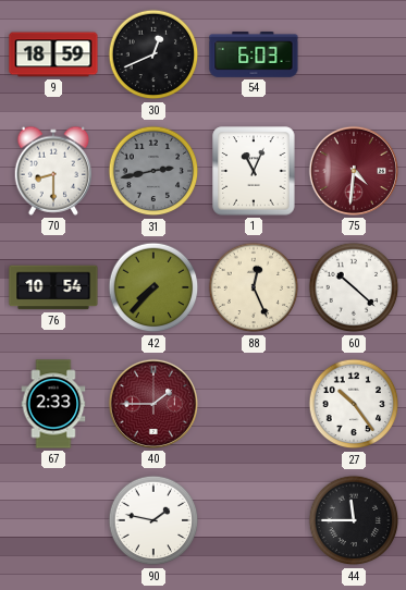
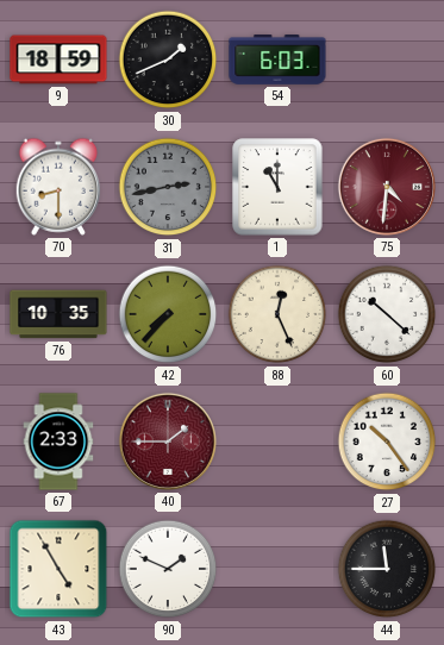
30: 12:41 -> 1:41 (168, 60)
1: 11:04 -> 11:00 (277, 187)
76: 10:54 -> 10:35 (58, 314)
43: none -> 4:55 (58, 569)
90: 1:47 -> 1:49 (168, 569)
